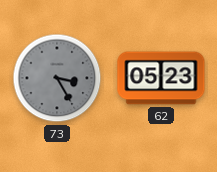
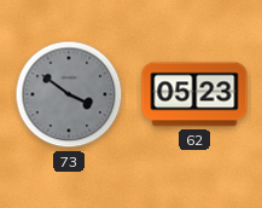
73: 3:25 -> 3:51 (69, 94)
